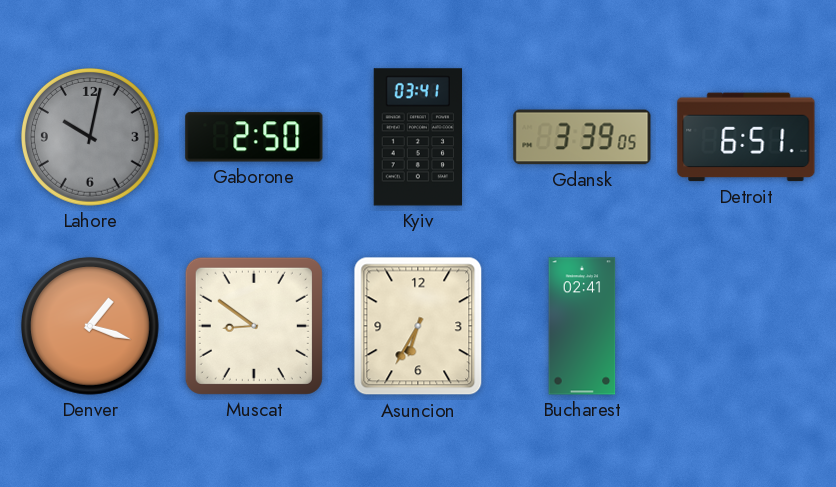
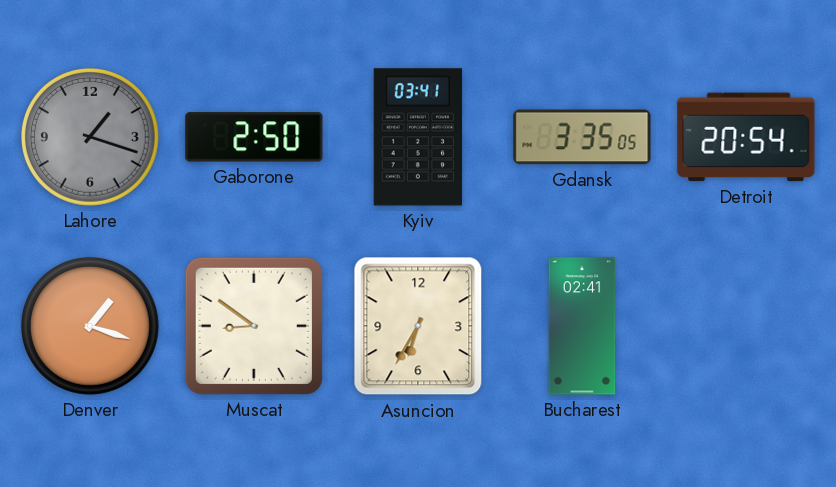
Lahore: 10:02 -> 1:18 (90, 137)
Gdansk: 3:39 -> 3:35 (582, 137)
Detroit: 6:51 -> 20:54 (746, 137)
